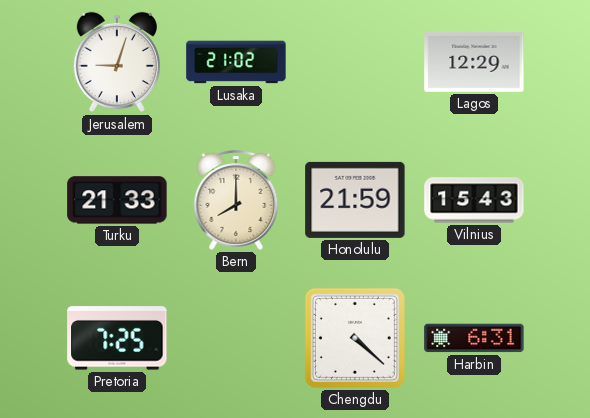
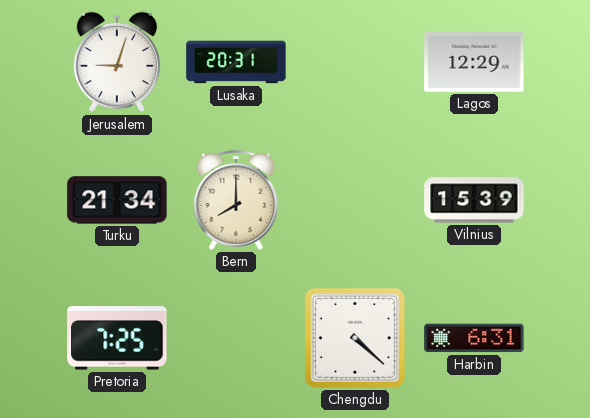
Lusaka: 21:02 -> 20:31 (236, 62)
Turku: 21:33 -> 21:34 (117, 200)
Honolulu: 21:59 -> none (355, 200)
Vilnius: 15:43 -> 15:39 (474, 200)
